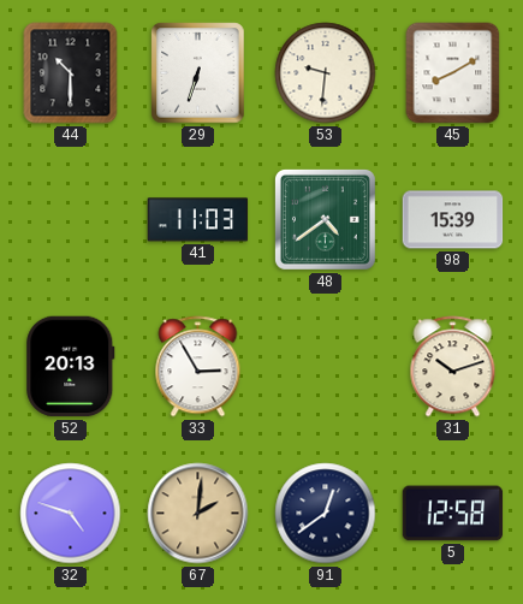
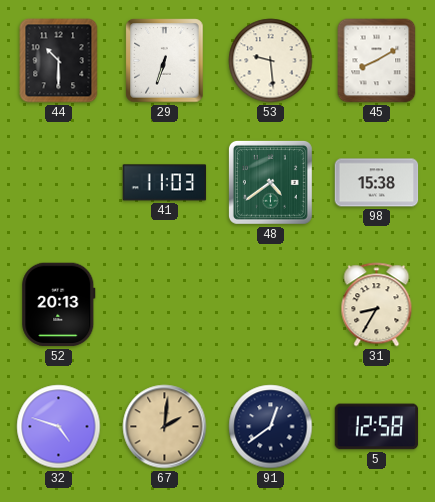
53: 9:31 -> 9:29 (271, 61)
98: 15:39 -> 15:38 (377, 183)
33: 2:55 -> none (198, 367)
31: 10:12 -> 8:35 (377, 305)
